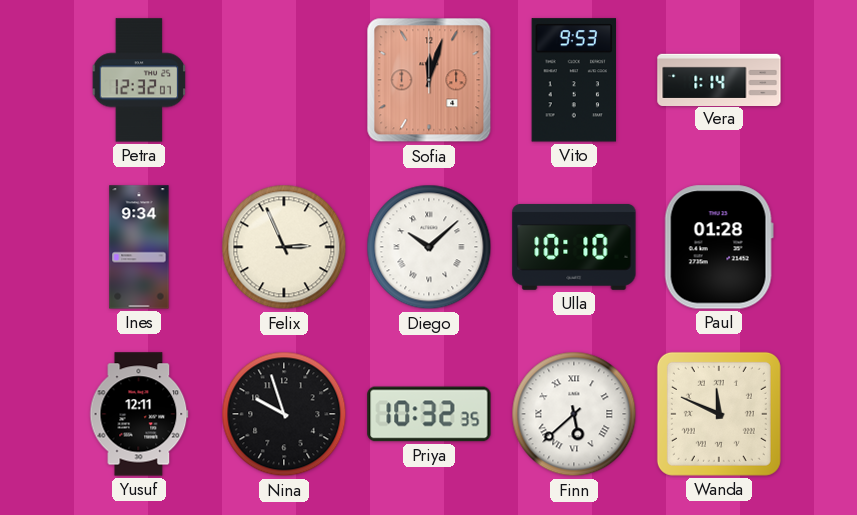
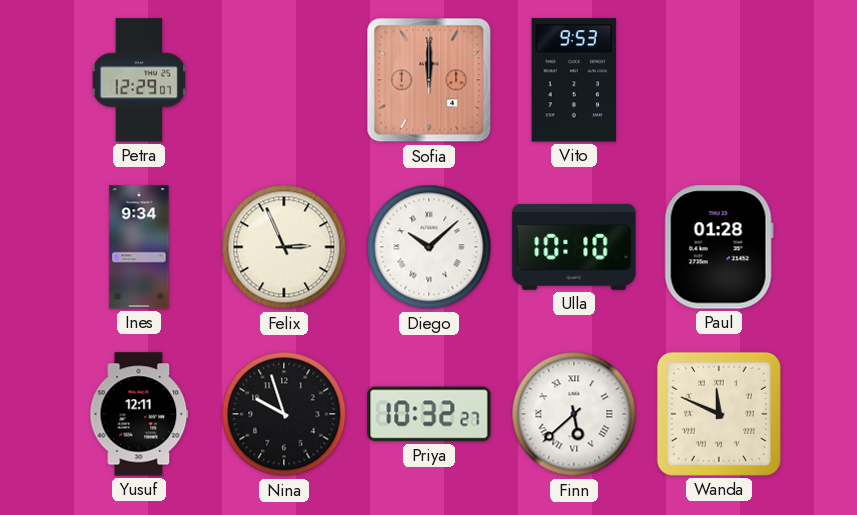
Petra: 12:32 -> 12:29 (139, 80)
Sofia: 12:03 -> 12:00 (429, 80)
Vera: 1:14 -> none (719, 79)
Priya: 10:32:35 -> 10:32:27 (429, 414)
